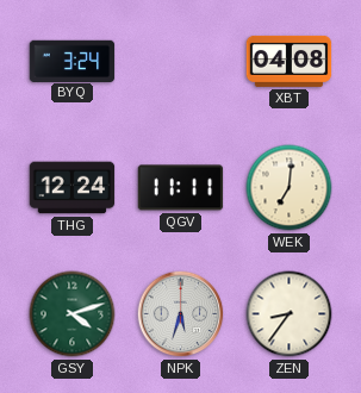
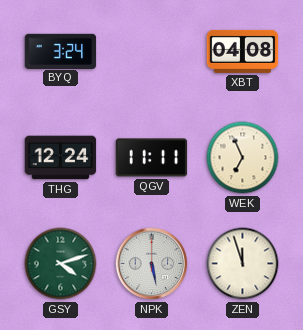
WEK: 7:01 -> 6:56 (243, 158)
NPK: 5:33 -> 5:28 (152, 264)
ZEN: 8:36 -> 11:57 (243, 264)
